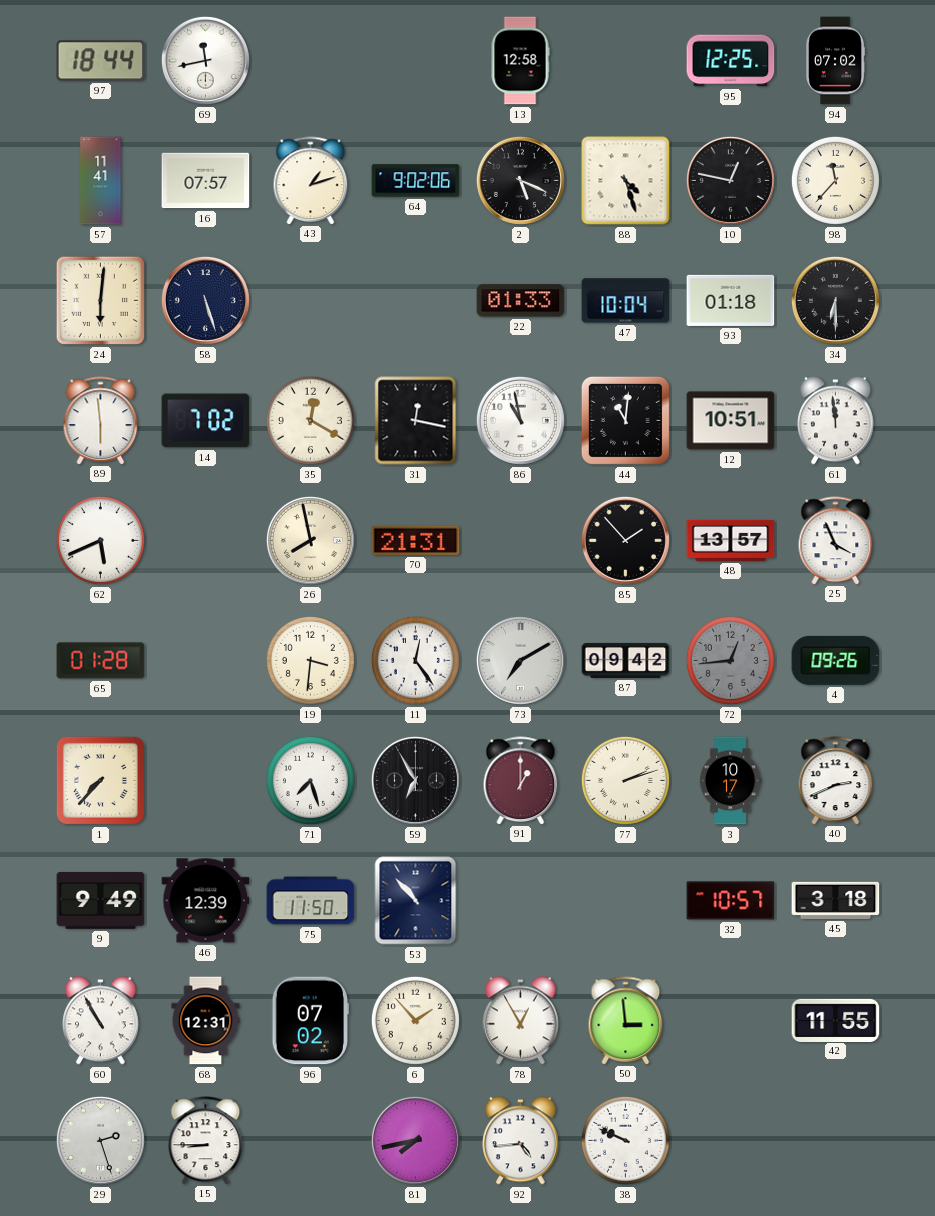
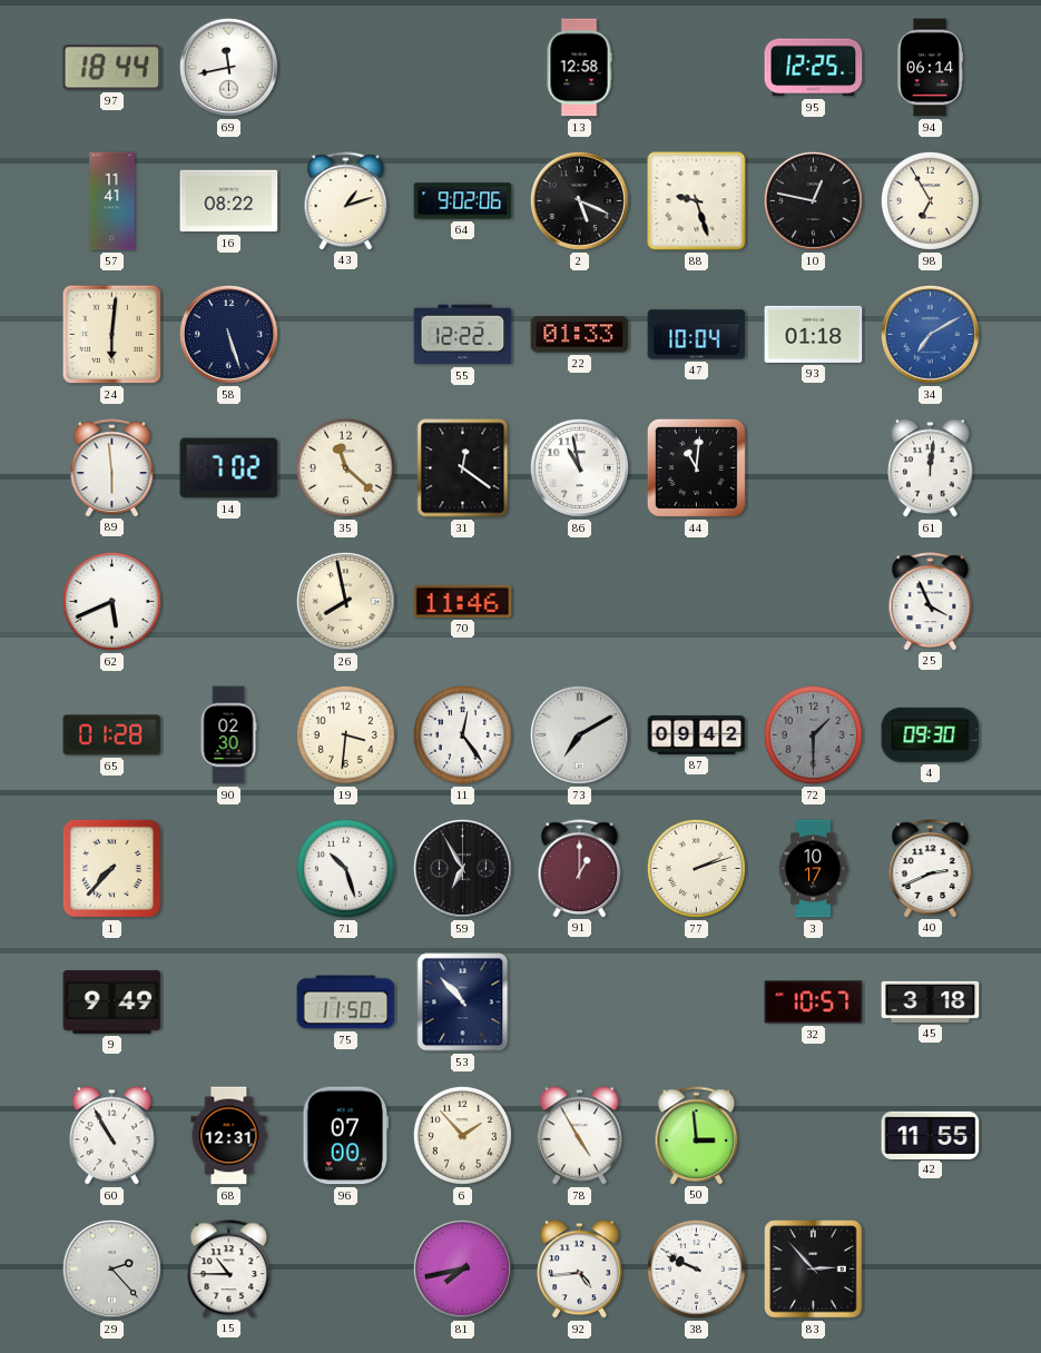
94: 07:02 -> 06:14 (931, 68)
16: 07:57 -> 08:22 (229, 201)
88: 4:27 -> 9:27 (697, 201)
98: 11:37 -> 6:55 (930, 200)
55: none -> 12:22 (463, 335)
34: 6:30 -> 7:10 (930, 334)
34 dial: black -> blue (930, 334)
35: 12:20 -> 11:22 (345, 467)
31: 12:17 -> 12:21 (463, 468)
12: 10:51 -> none (731, 421)
61: 11:59 -> 12:01 (931, 468)
70: 21:31 -> 11:46 (463, 601)
85: 1:53 -> none (625, 540)
48: 13:57 -> none (731, 540)
90: none -> 02:30 (228, 735)
72: 12:44 -> 1:30 (813, 734)
4: 09:26 -> 09:30 (931, 734)
71: 7:27 -> 10:27 (345, 868)
46: 12:39 -> none (206, 901)
96: 07:02 -> 07:00 (345, 1136)
78: 12:55 -> 4:55 (580, 1136)
29: 2:27 -> 2:23 (111, 1268)
15: 8:45 -> 10:45 (229, 1268)
83: none -> 2:53 (814, 1270)
